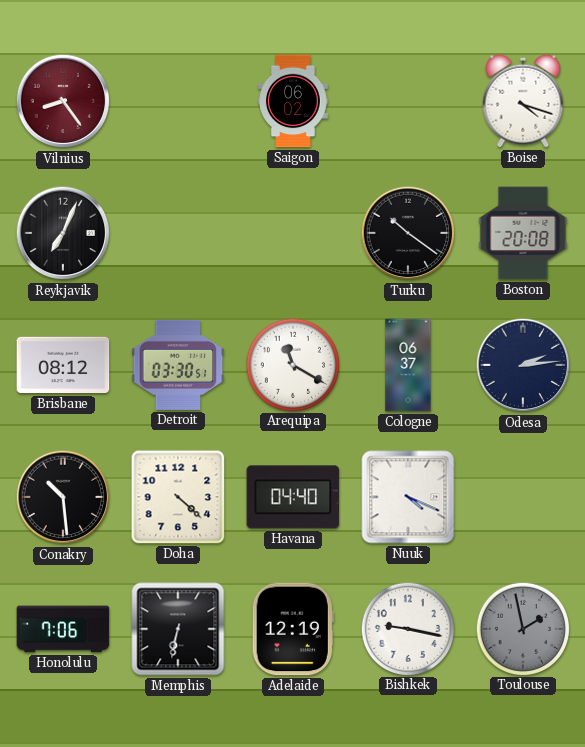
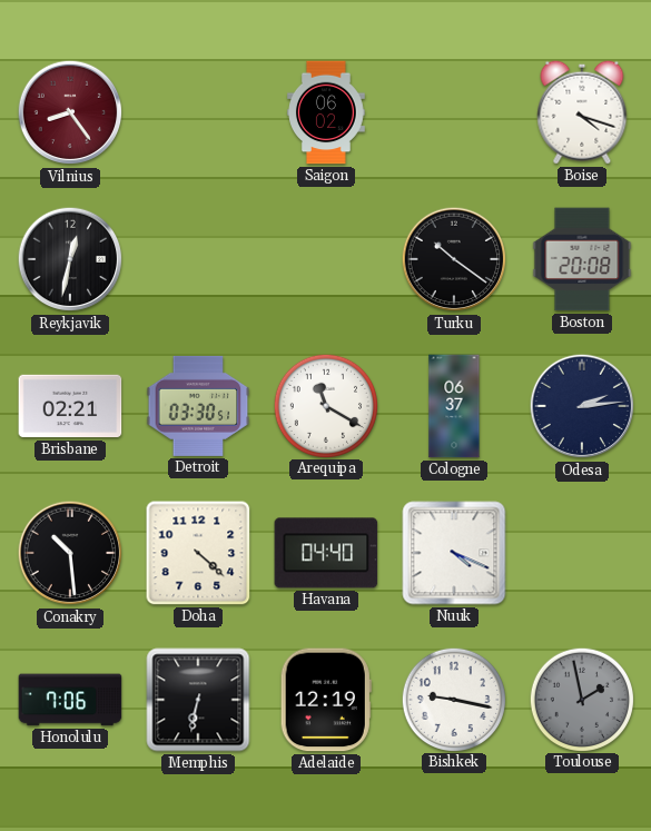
Reykjavik: 7:04 -> 12:32 (70, 259)
Brisbane: 08:12 -> 02:21 (70, 406)
